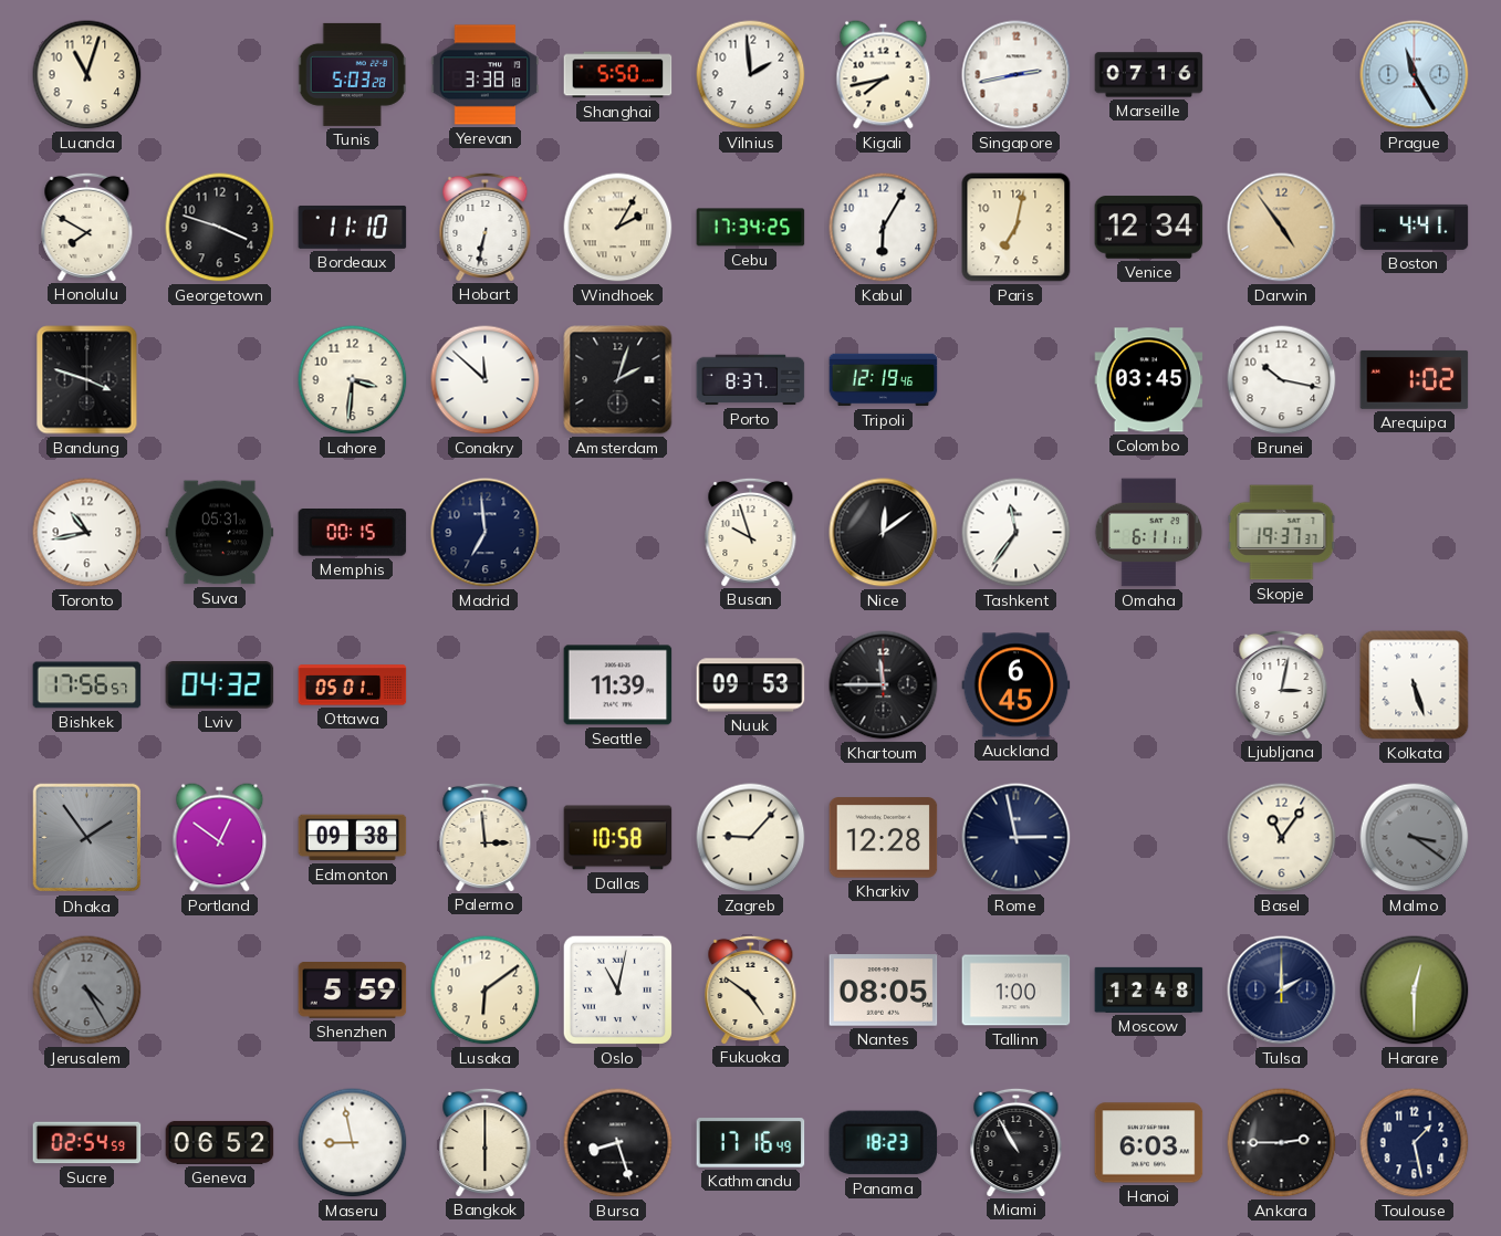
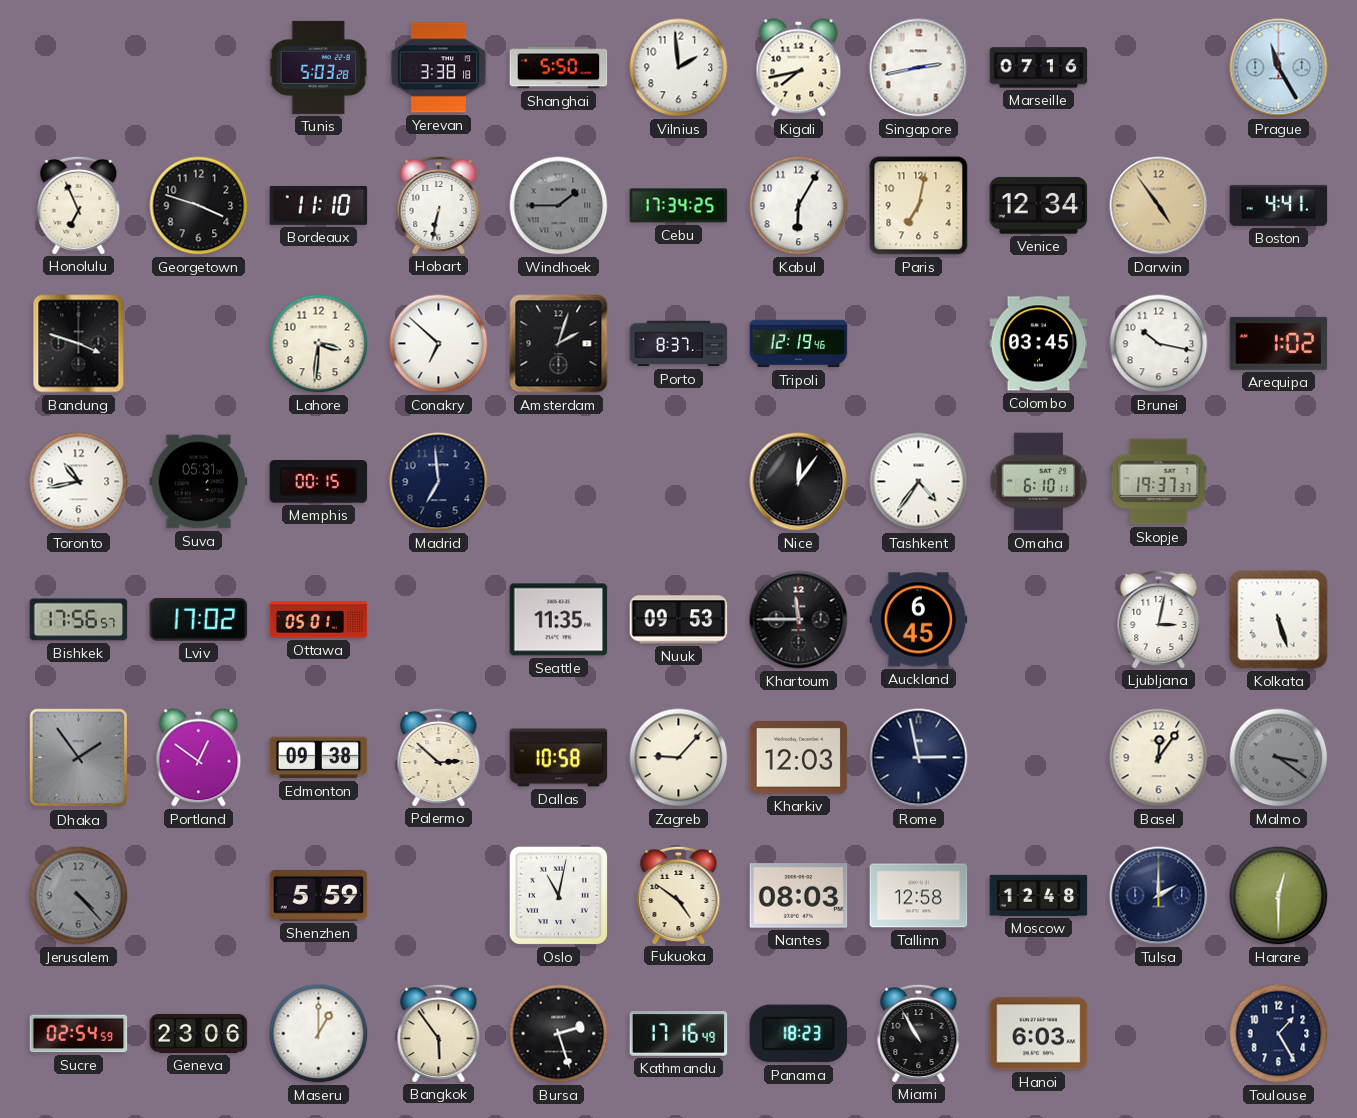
Luanda: 11:03 -> none (87, 75)
Honolulu: 7:50 -> 6:56 (79, 205)
Windhoek: 2:05 -> 1:45 (559, 206)
Windhoek dial: cream -> grey (559, 206)
Conakry: 11:52 -> 6:52 (439, 344)
Busan: 9:57 -> none (751, 532)
Nice: 12:09 -> 12:06 (799, 482)
Tashkent: 11:36 -> 4:36 (919, 482)
Omaha: 6:11 -> 6:10 (1039, 482)
Lviv: 04:32 -> 17:02 (199, 620)
Seattle: 11:39 -> 11:35 (559, 620)
Palermo: 2:59 -> 2:52 (439, 757)
Kharkiv: 12:28 -> 12:03 (799, 758)
Basel: 11:06 -> 12:06 (1159, 758)
Jerusalem: 4:25 -> 4:23 (79, 896)
Lusaka: 6:09 -> none (486, 991)
Nantes: 08:05 -> 08:03 (799, 896)
Tallinn: 1:00 -> 12:58 (919, 896)
Geneva: 06:52 -> 23:06 (199, 1033)
Maseru: 8:58 -> 1:00 (319, 1034)
Bangkok: 6:00 -> 5:54 (439, 1033)
Bursa: 8:27 -> 2:27 (559, 1034)
Ankara: 2:45 -> none (1282, 1143)
Toulouse: 1:28 -> 1:25 (1279, 1034)
